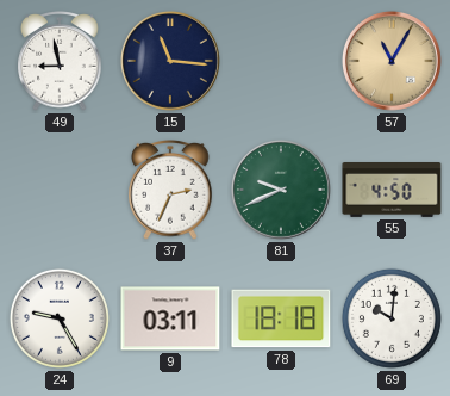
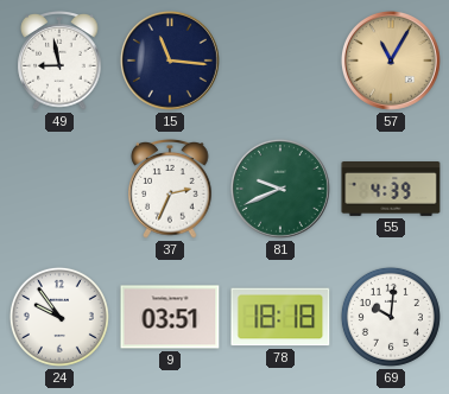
55: 4:50 -> 4:39 (391, 190)
24: 9:25 -> 9:54 (59, 317)
9: 03:11 -> 03:51 (170, 317)
